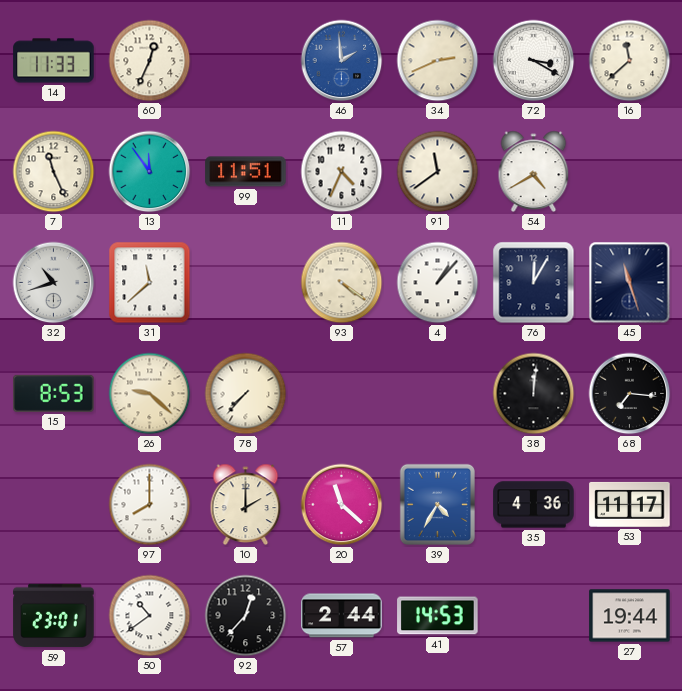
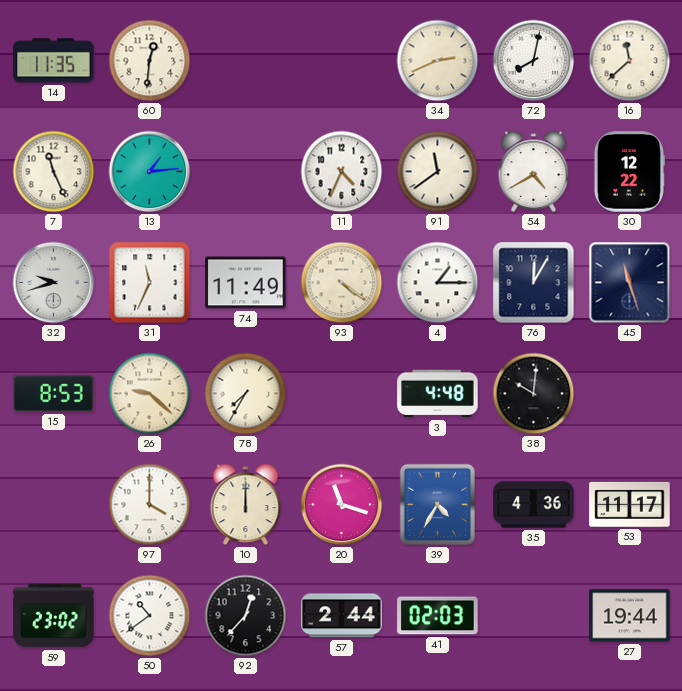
14: 11:33 -> 11:35 (54, 61)
60: 12:34 -> 12:31 (150, 61)
46: 1:59 -> none (342, 61)
72: 3:20 -> 8:02 (534, 61)
13: 11:54 -> 1:14 (150, 172)
99: 11:51 -> none (246, 172)
30: none -> 12:22 (629, 172)
32: 10:42 -> 9:42 (54, 283)
31: 11:38 -> 11:34 (150, 283)
74: none -> 11:49 (246, 283)
4: 1:07 -> 1:15 (438, 283)
78: 7:37 -> 7:35 (246, 394)
3: none -> 4:48 (438, 394)
38: 12:01 -> 10:01 (534, 394)
68: 7:16 -> none (630, 394)
97: 8:00 -> 4:00 (150, 505)
10: 2:00 -> 12:00 (246, 505)
20: 11:22 -> 11:18 (342, 505)
59: 23:01 -> 23:02 (54, 616)
41: 14:53 -> 02:03 (438, 616)
